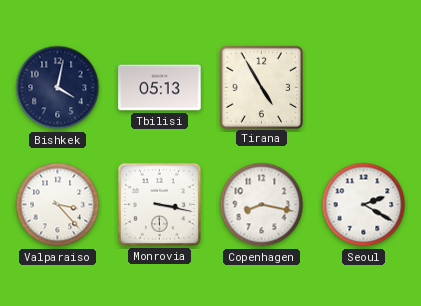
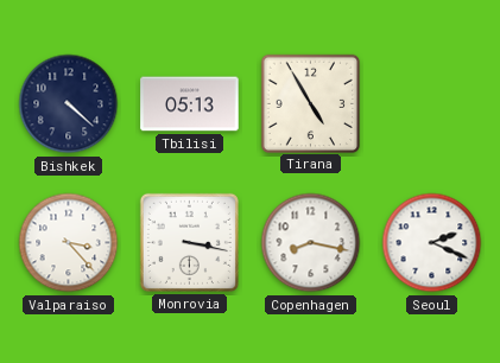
Bishkek: 4:02 -> 4:22 (69, 104)
Seoul: 2:20 -> 2:19 (432, 243)
